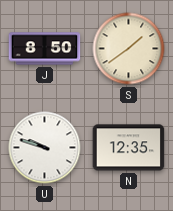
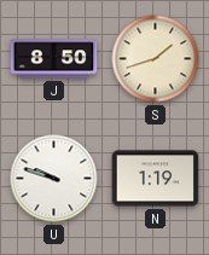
S: 1:39 -> 1:42 (156, 59)
N: 12:35 -> 1:19 (156, 179)
